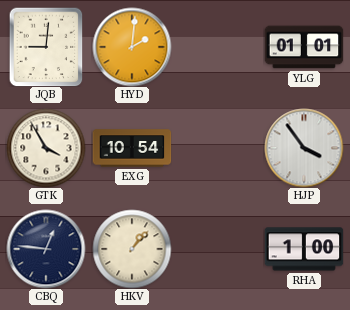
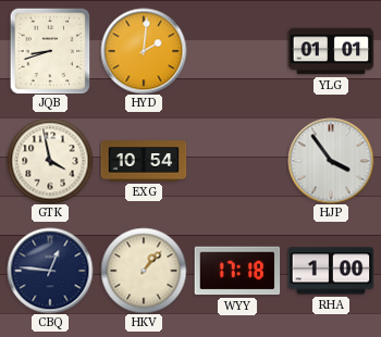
JQB: 9:01 -> 8:42 (50, 51)
GTK: 3:55 -> 3:58 (50, 161)
WYY: none -> 17:18 (237, 271)
